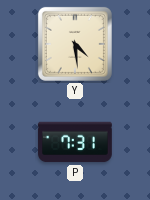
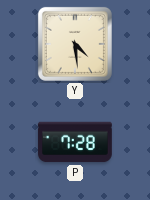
P: 7:31 -> 7:28 (75, 142)
